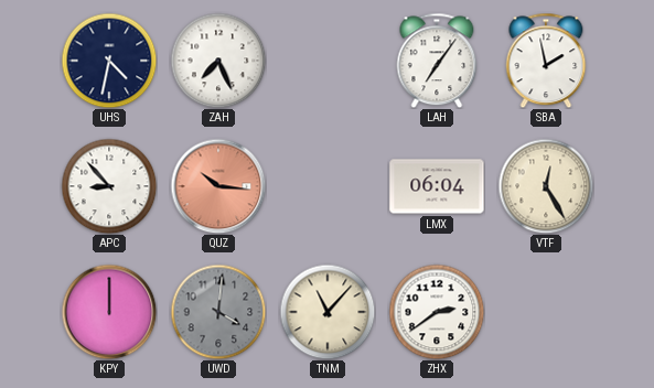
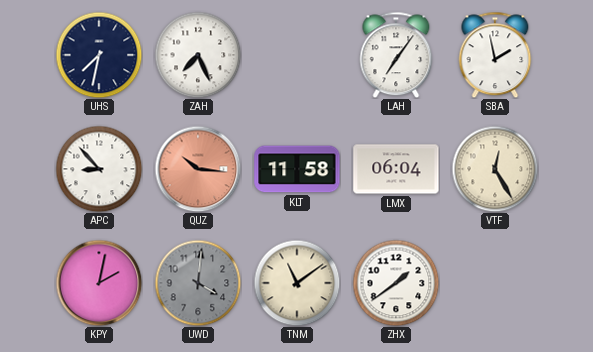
UHS: 4:32 -> 7:32 (99, 55)
KLT: none -> 11:58 (297, 169)
KPY: 12:00 -> 2:02 (99, 283)
TNM: 11:07 -> 11:09 (297, 283)
ZHX: 2:39 -> 1:39 (396, 283)
